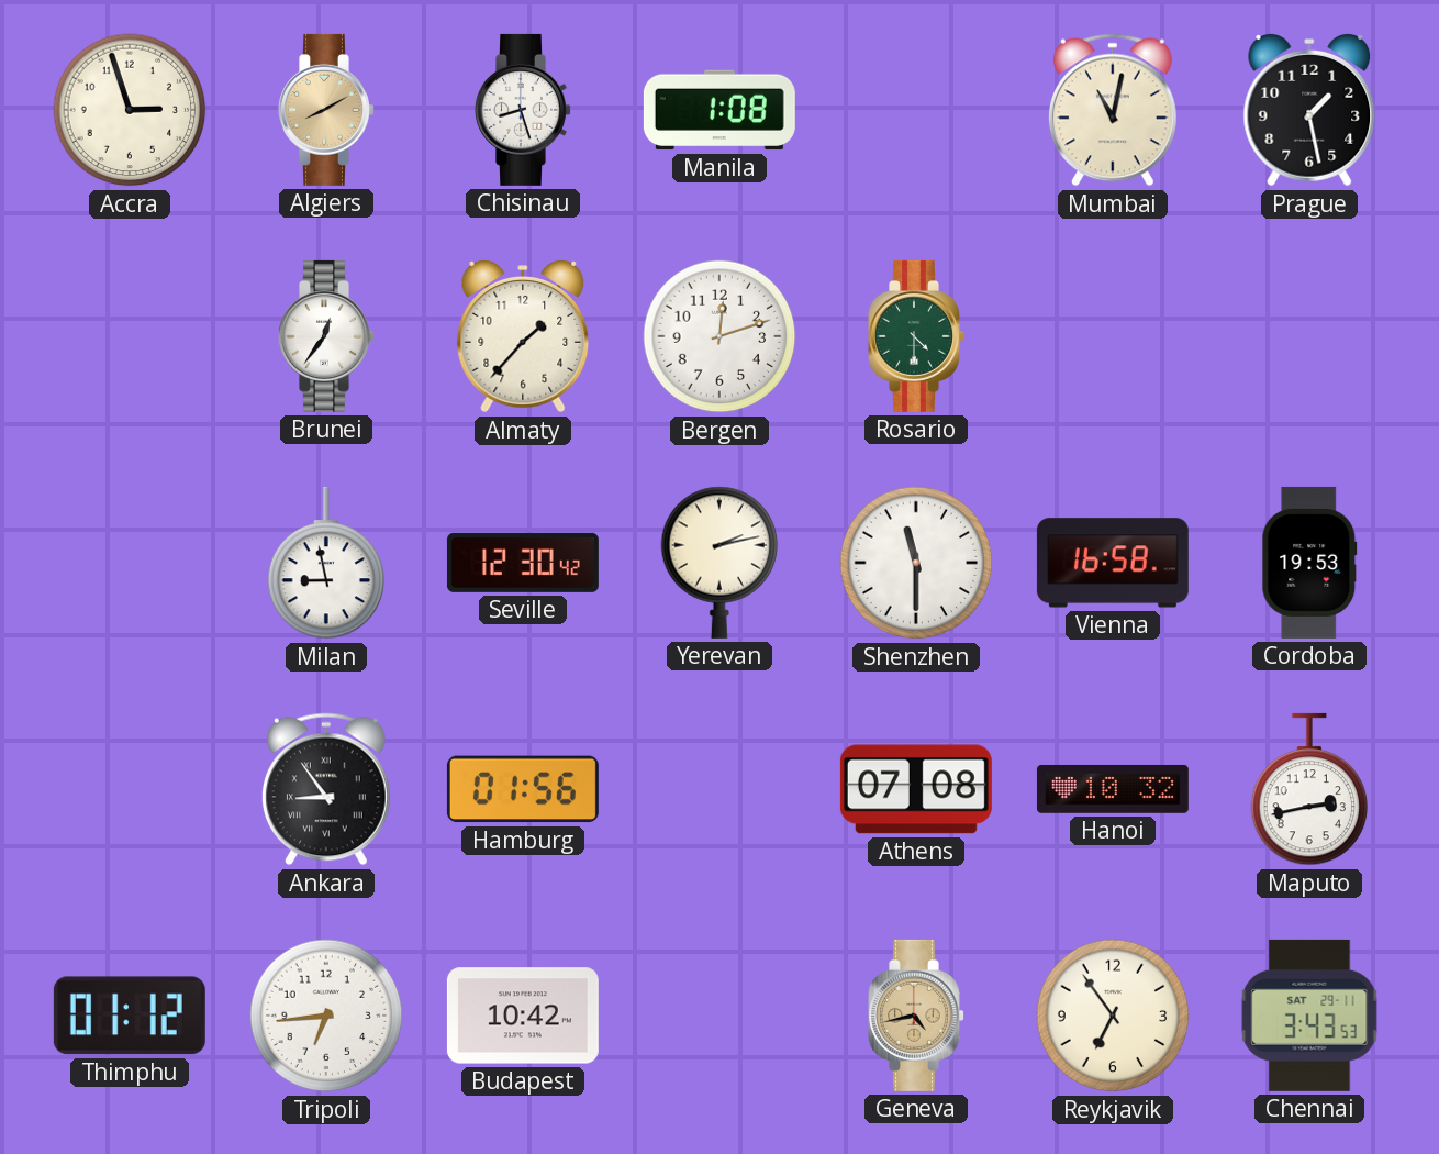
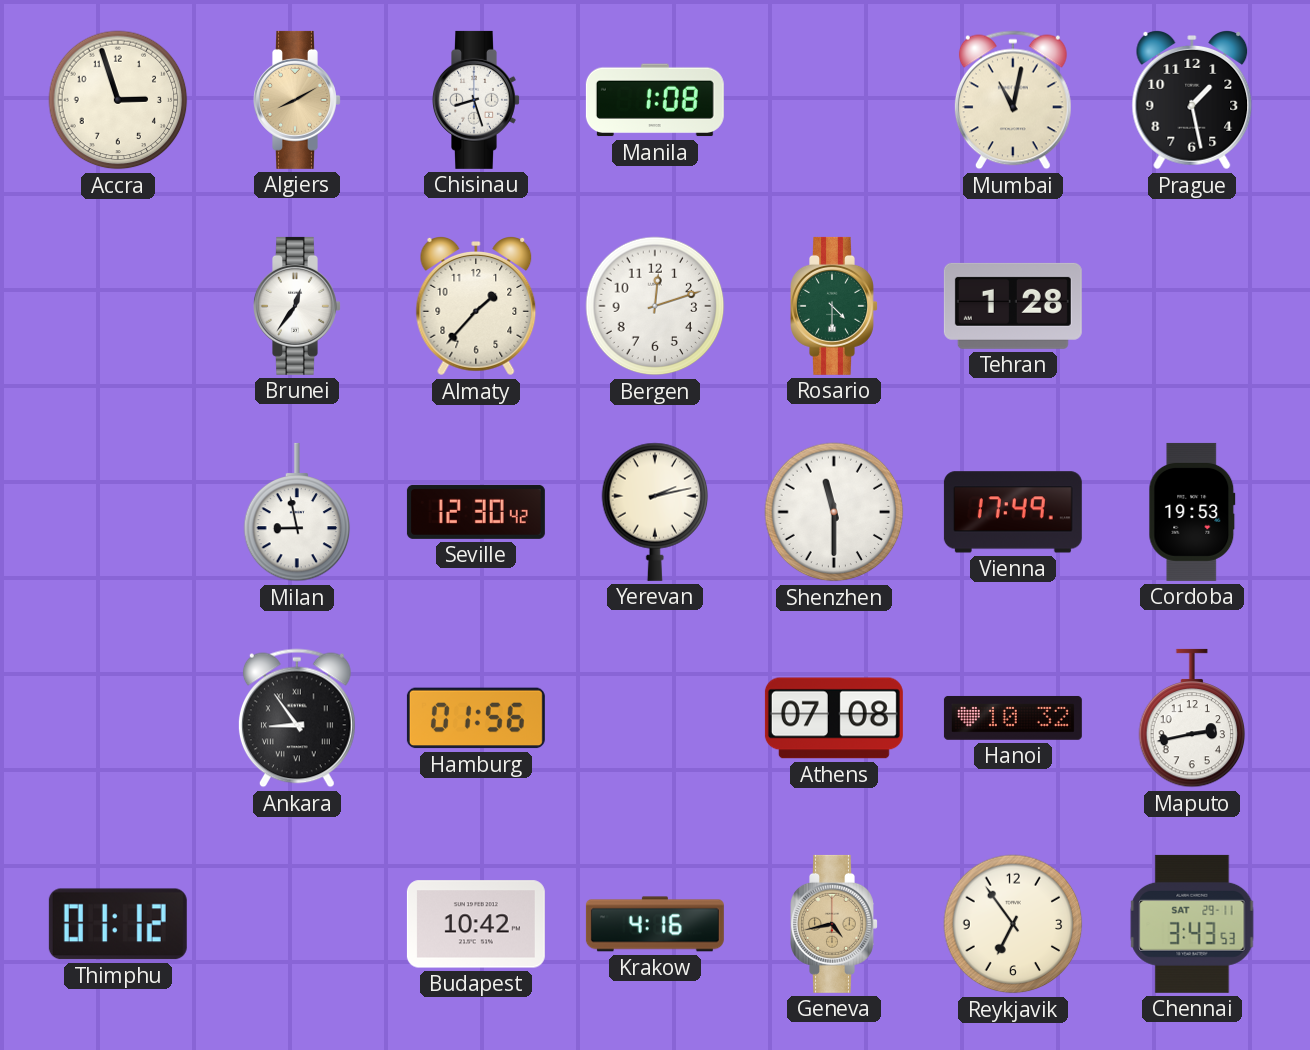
Tehran: none -> 1:28 (1013, 306)
Vienna: 16:58 -> 17:49 (1013, 512)
Tripoli: 6:44 -> none (326, 1016)
Krakow: none -> 4:16 (655, 924)
